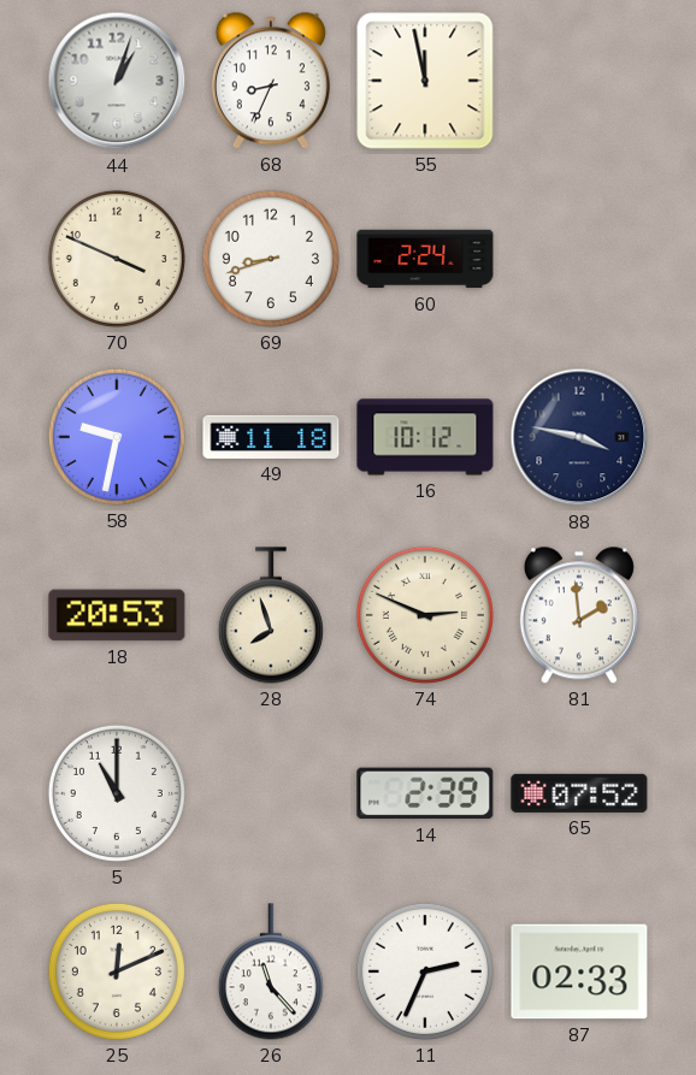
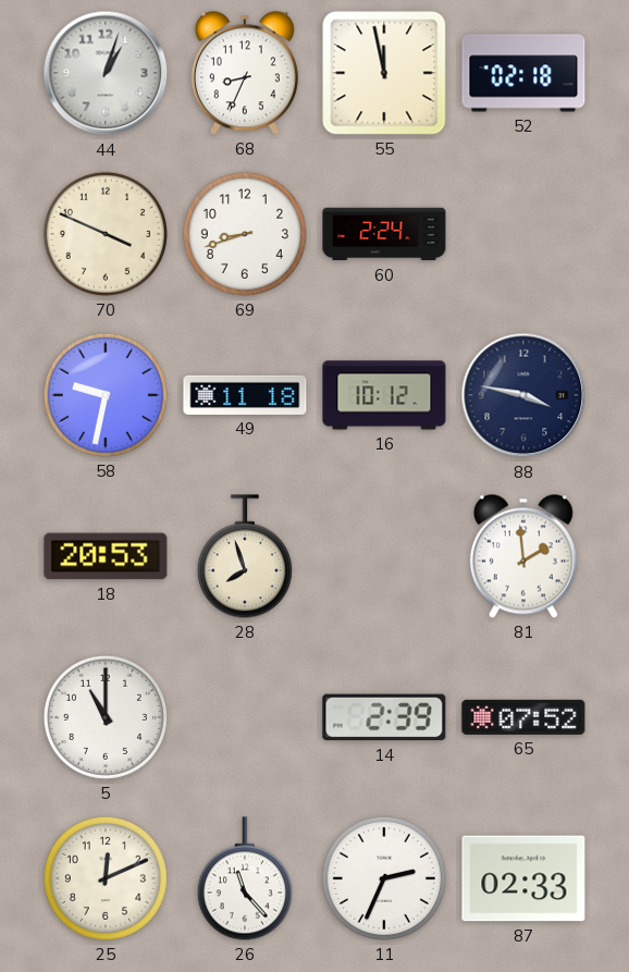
52: none -> 02:18 (523, 73)
74: 2:49 -> none (425, 615)
